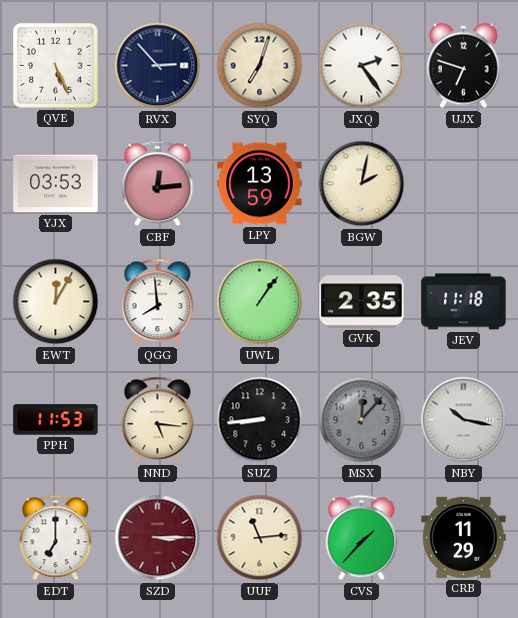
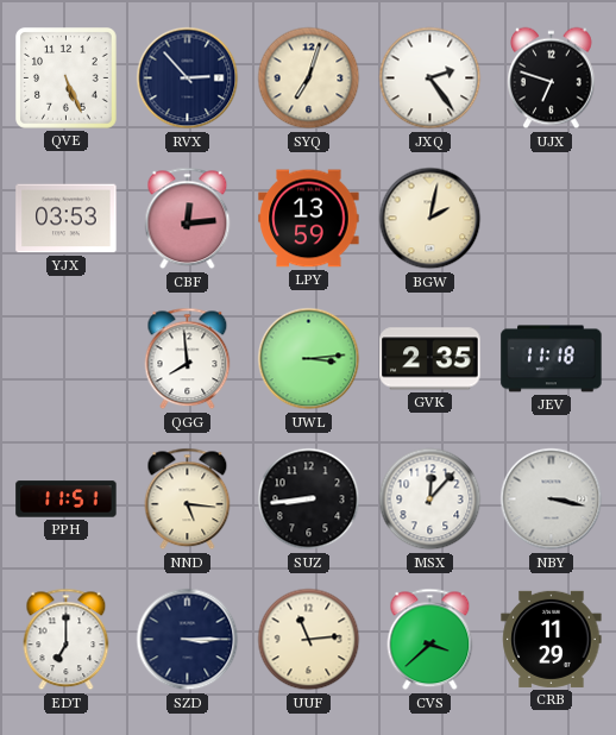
EWT: 12:05 -> none (56, 302)
UWL: 1:06 -> 3:14 (309, 359)
PPH: 11:53 -> 11:51 (67, 500)
MSX dial: grey -> white (430, 500)
NBY: 10:17 -> 3:17 (552, 500)
SZD dial: burgundy -> navy (188, 640)
CVS: 1:37 -> 3:38 (430, 640)
